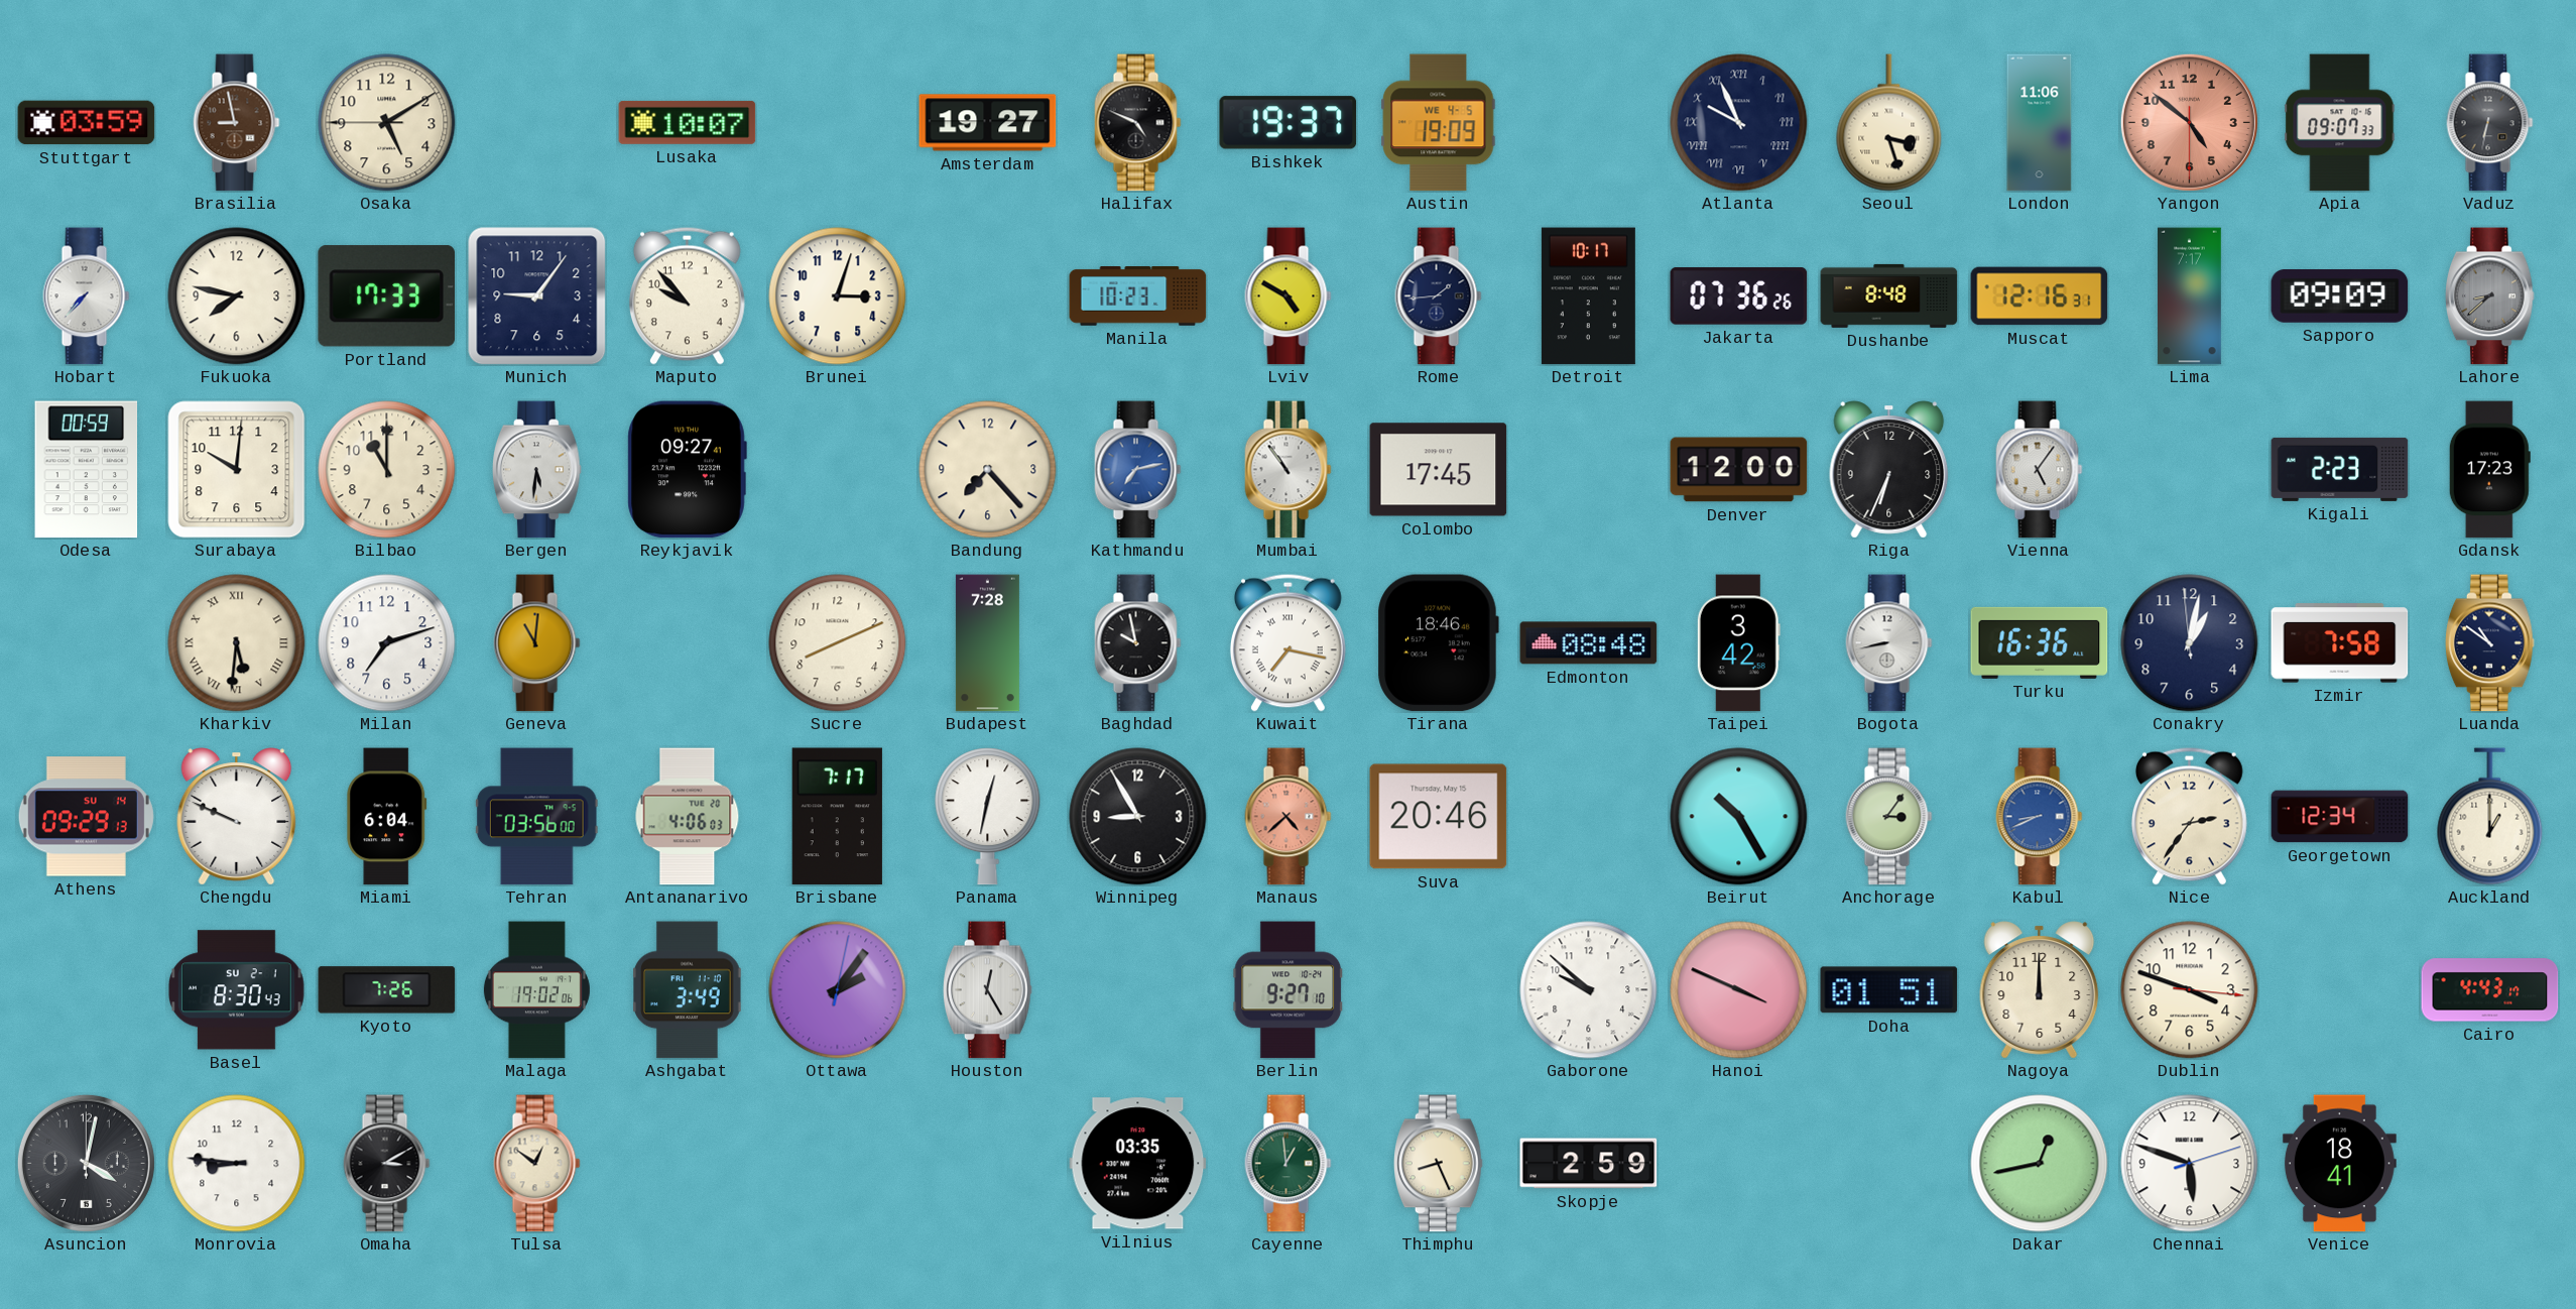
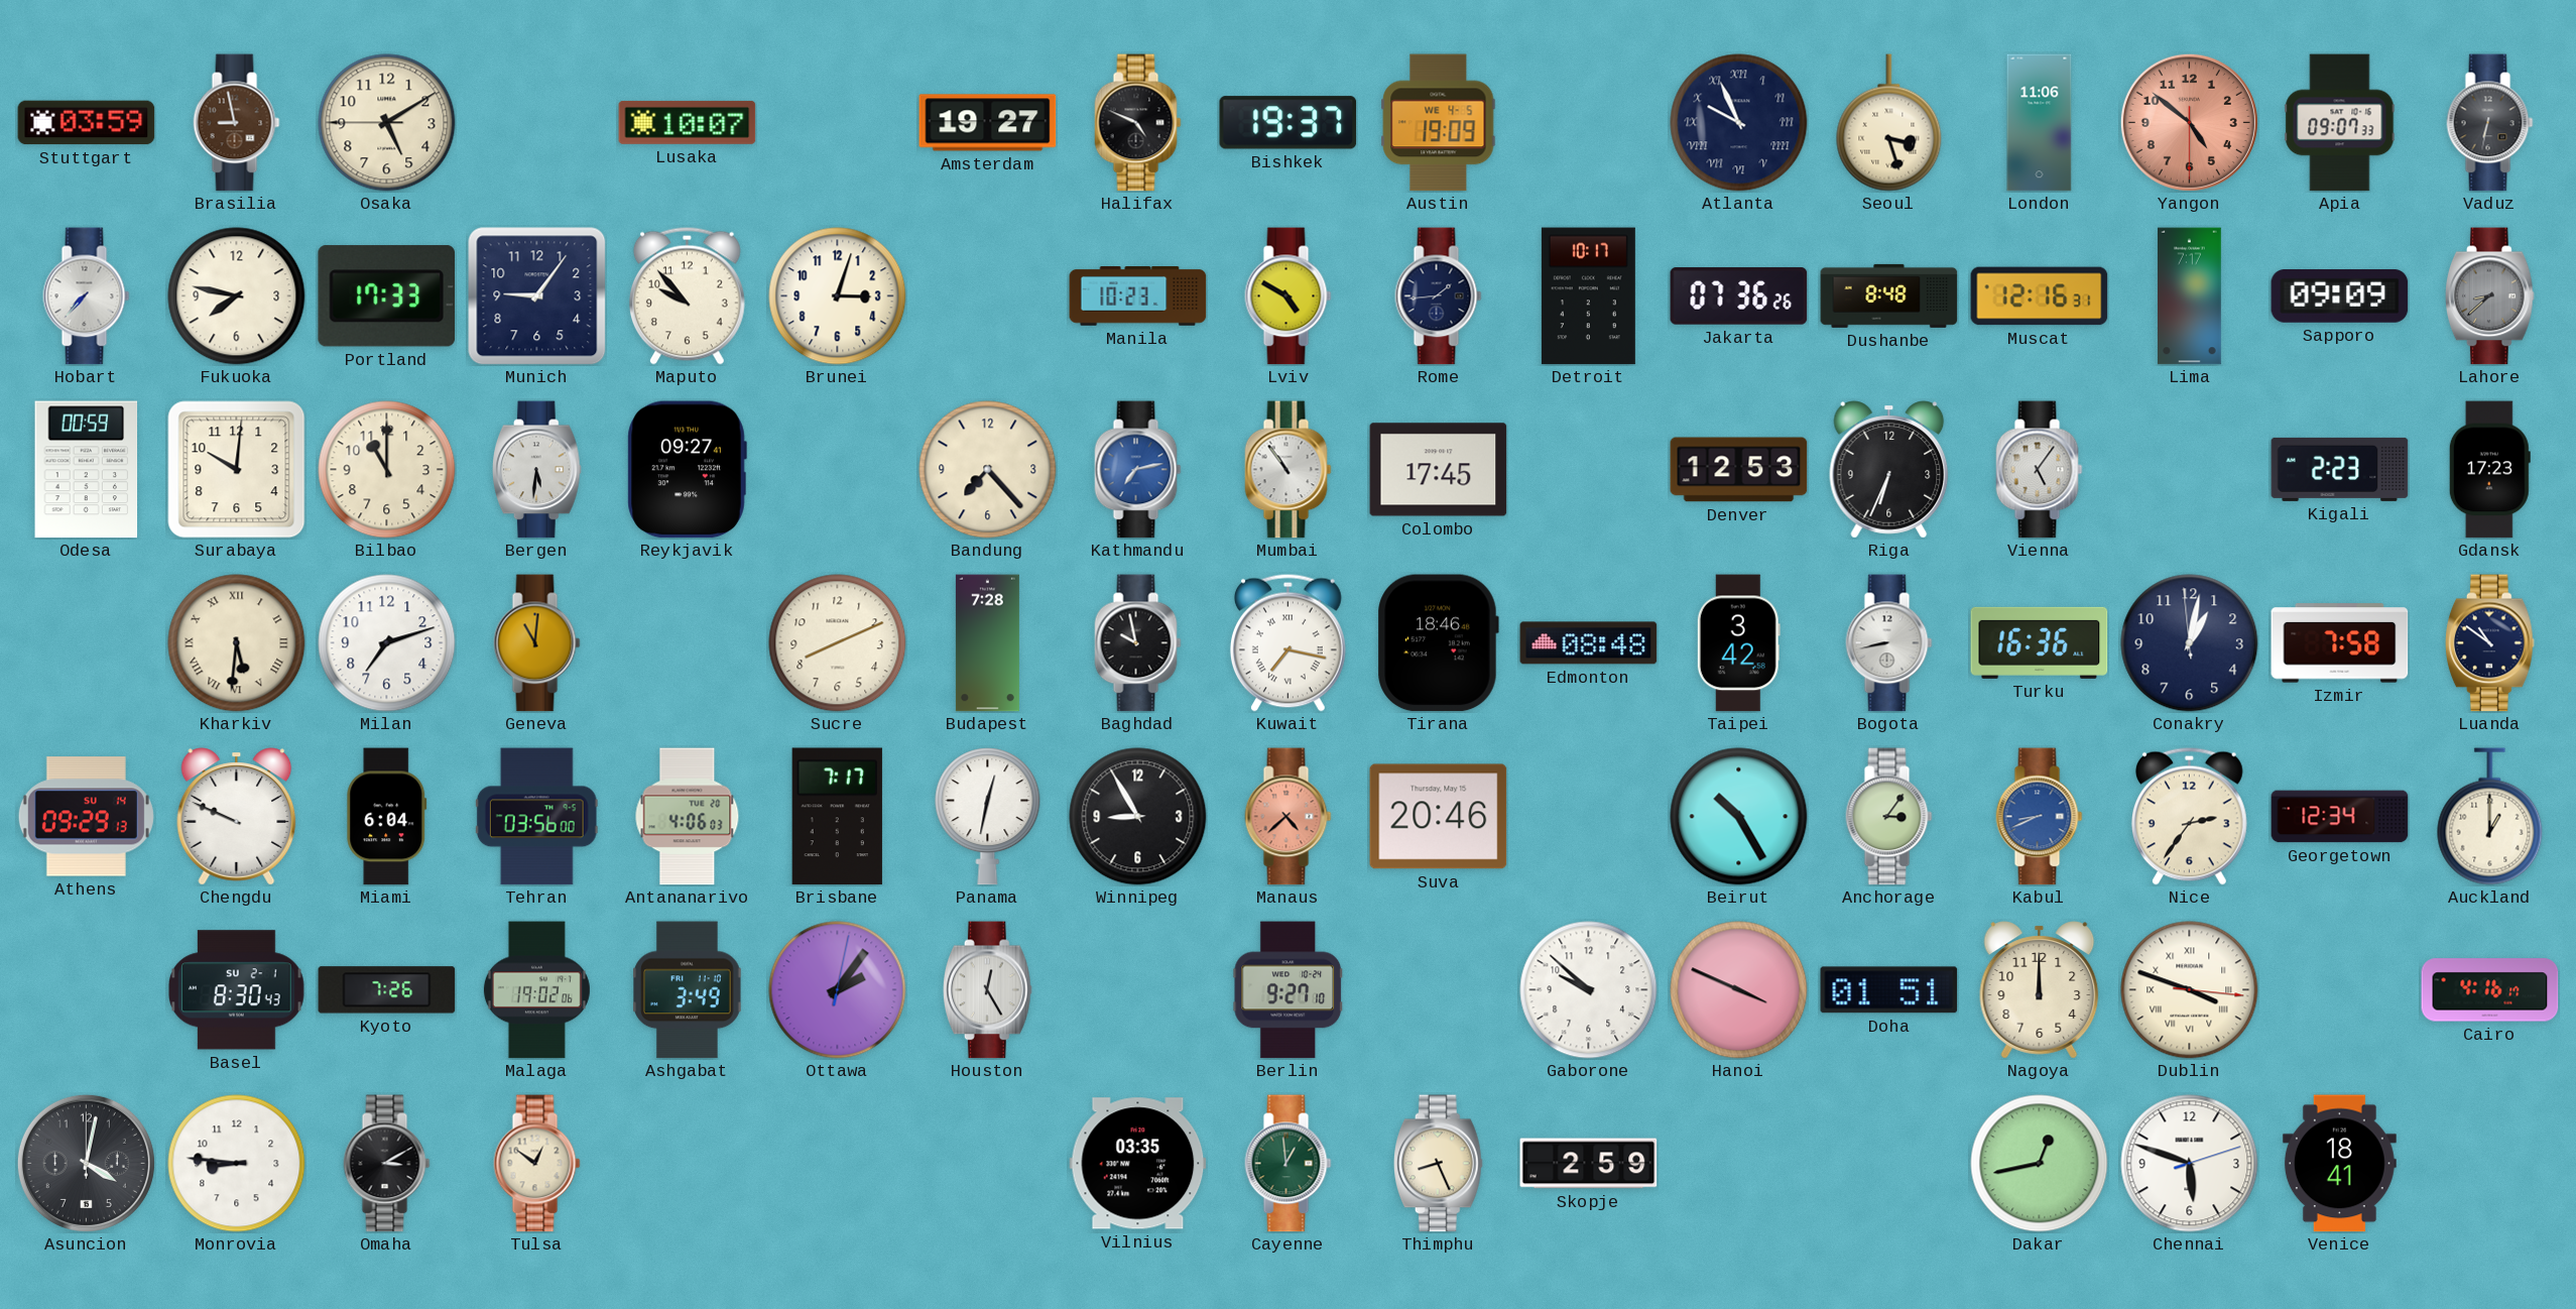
Denver: 12:00 -> 12:53 (1739, 470)
Dublin numerals: Arabic -> Roman (2190, 990)
Cairo: 4:43 -> 4:16 (2490, 990)
